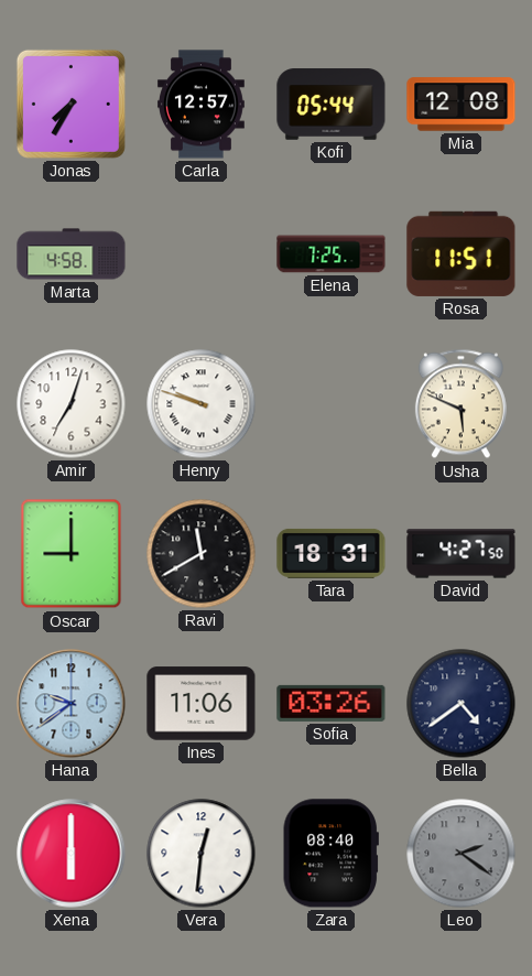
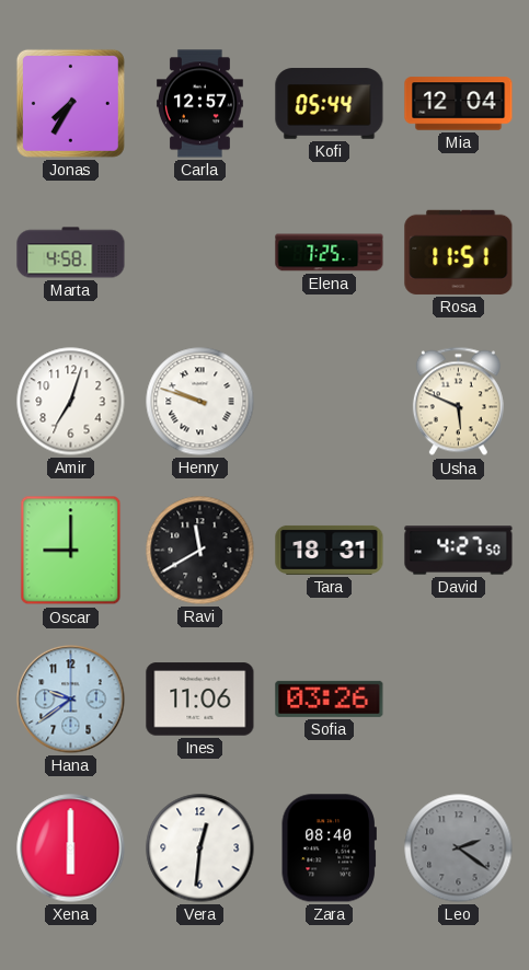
Mia: 12:08 -> 12:04 (459, 104)
Bella: 4:39 -> none (462, 704)
